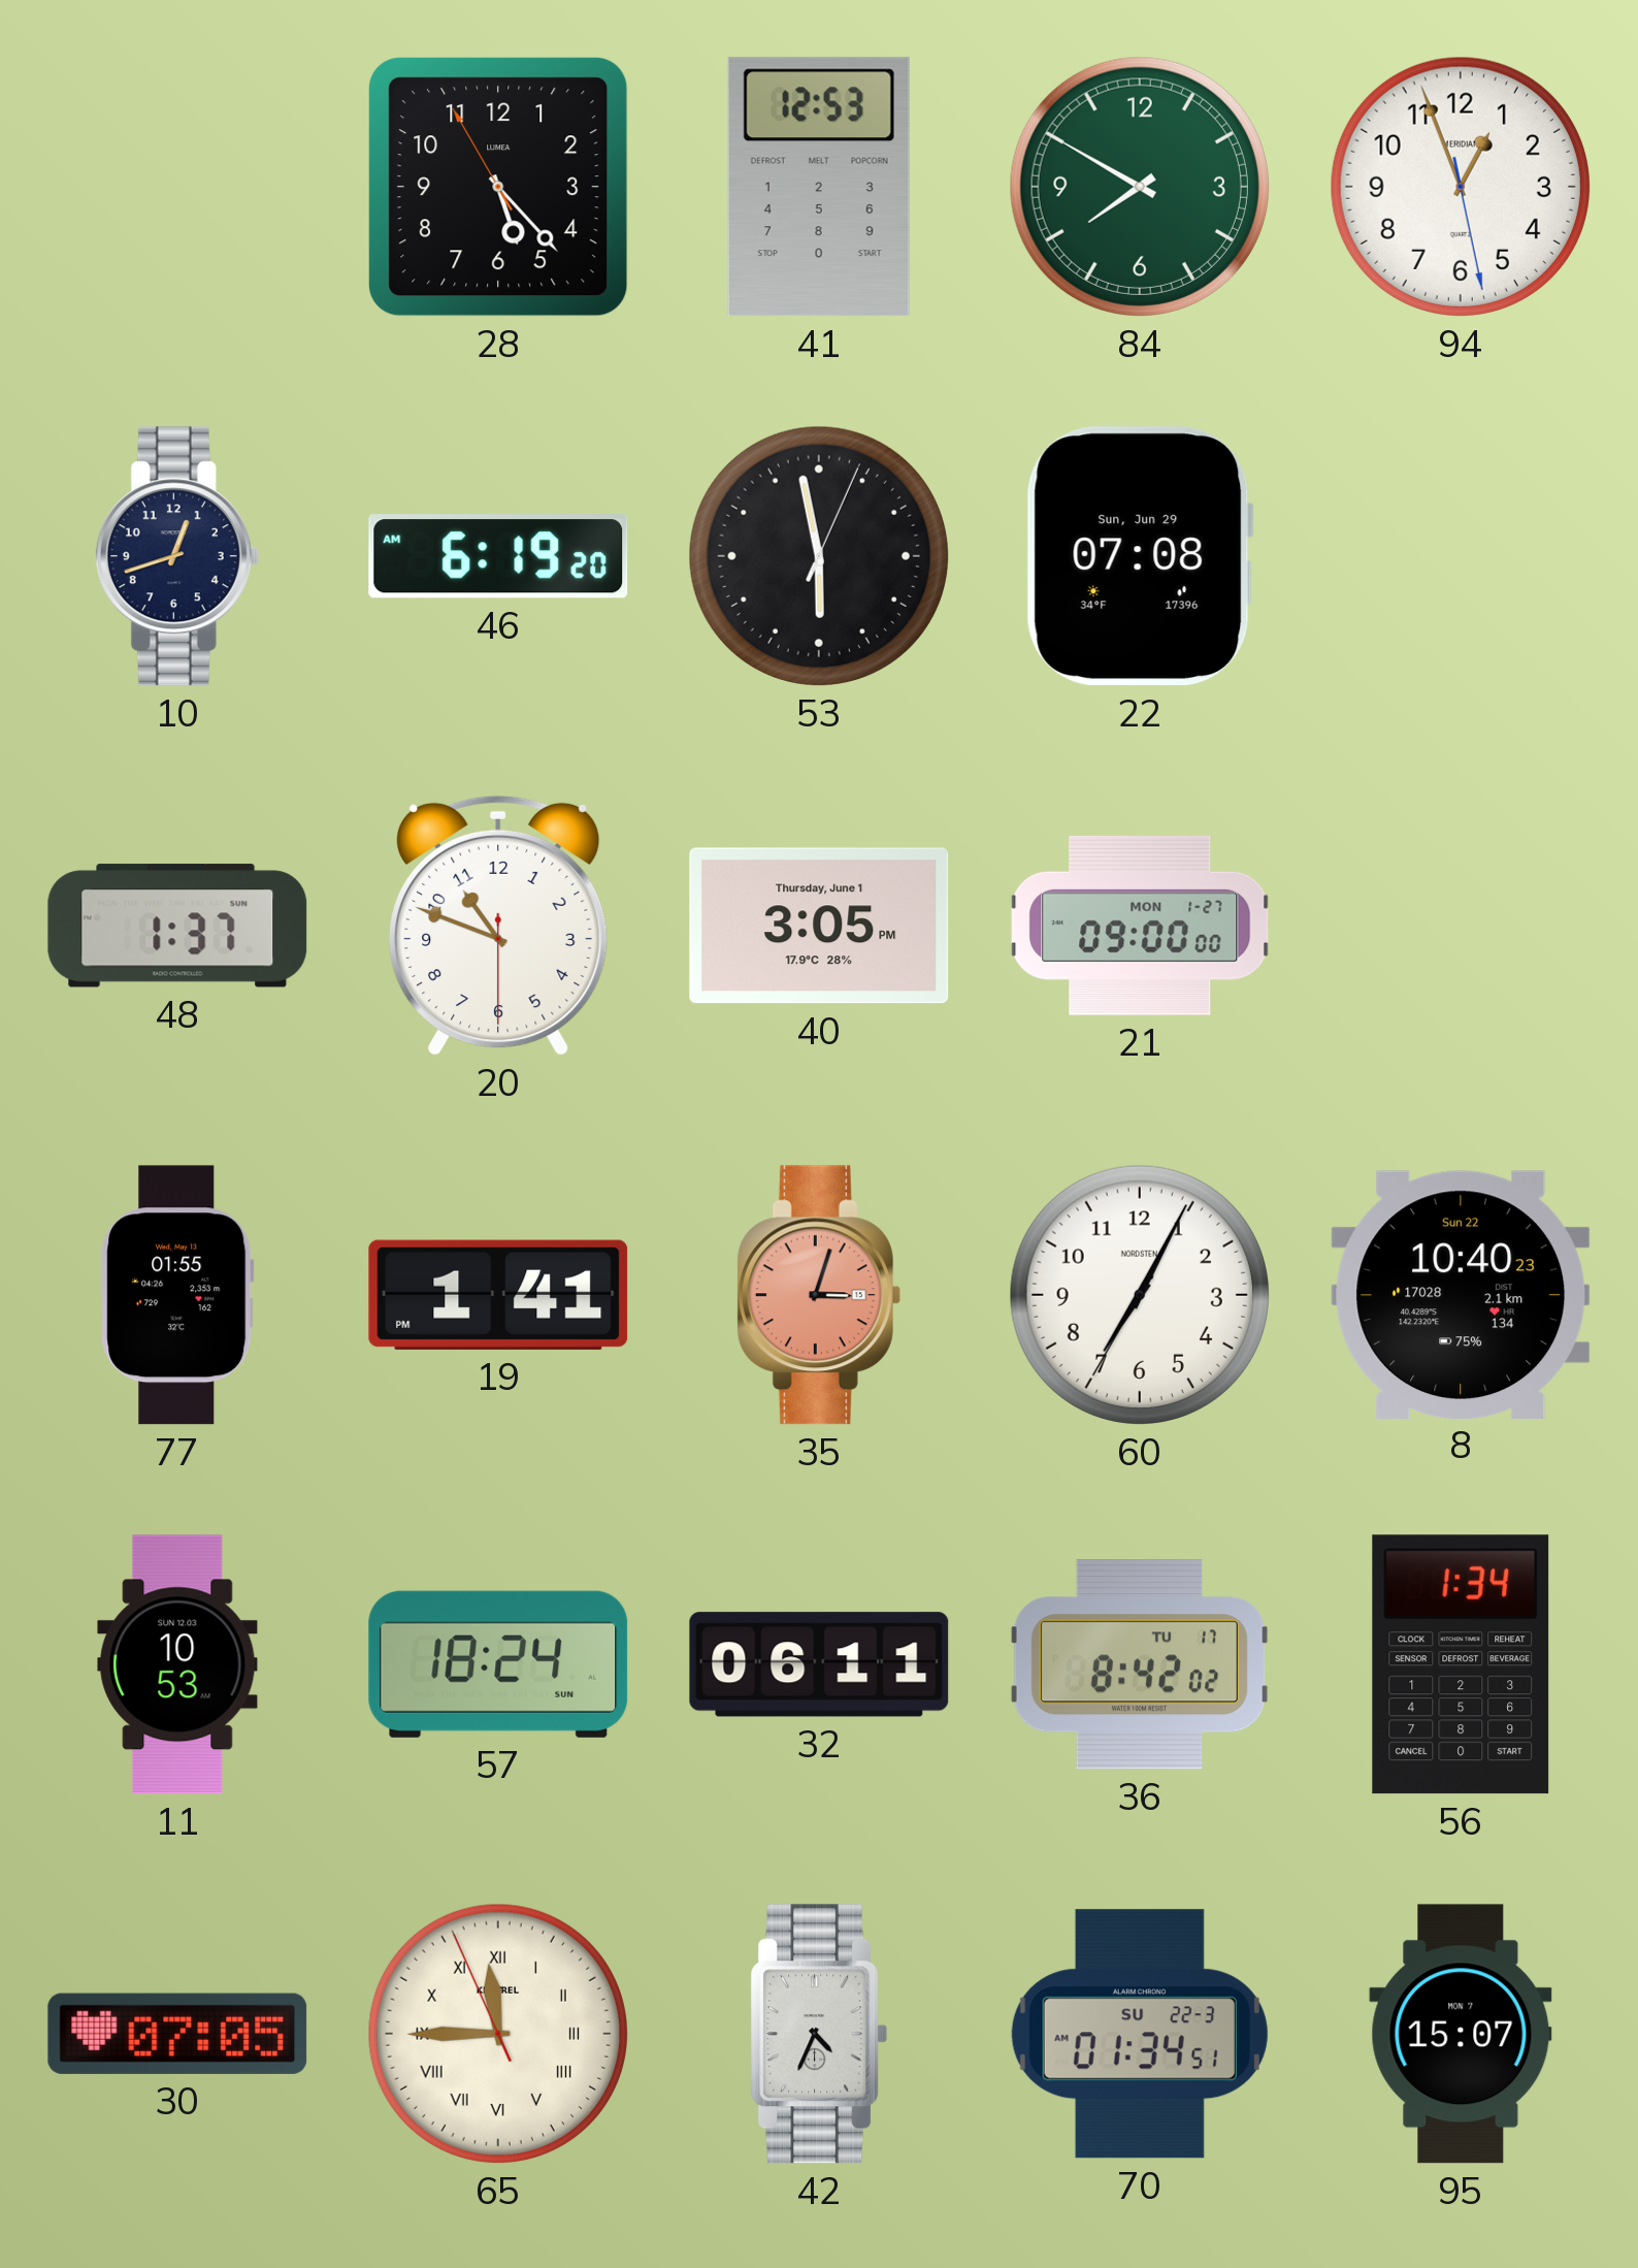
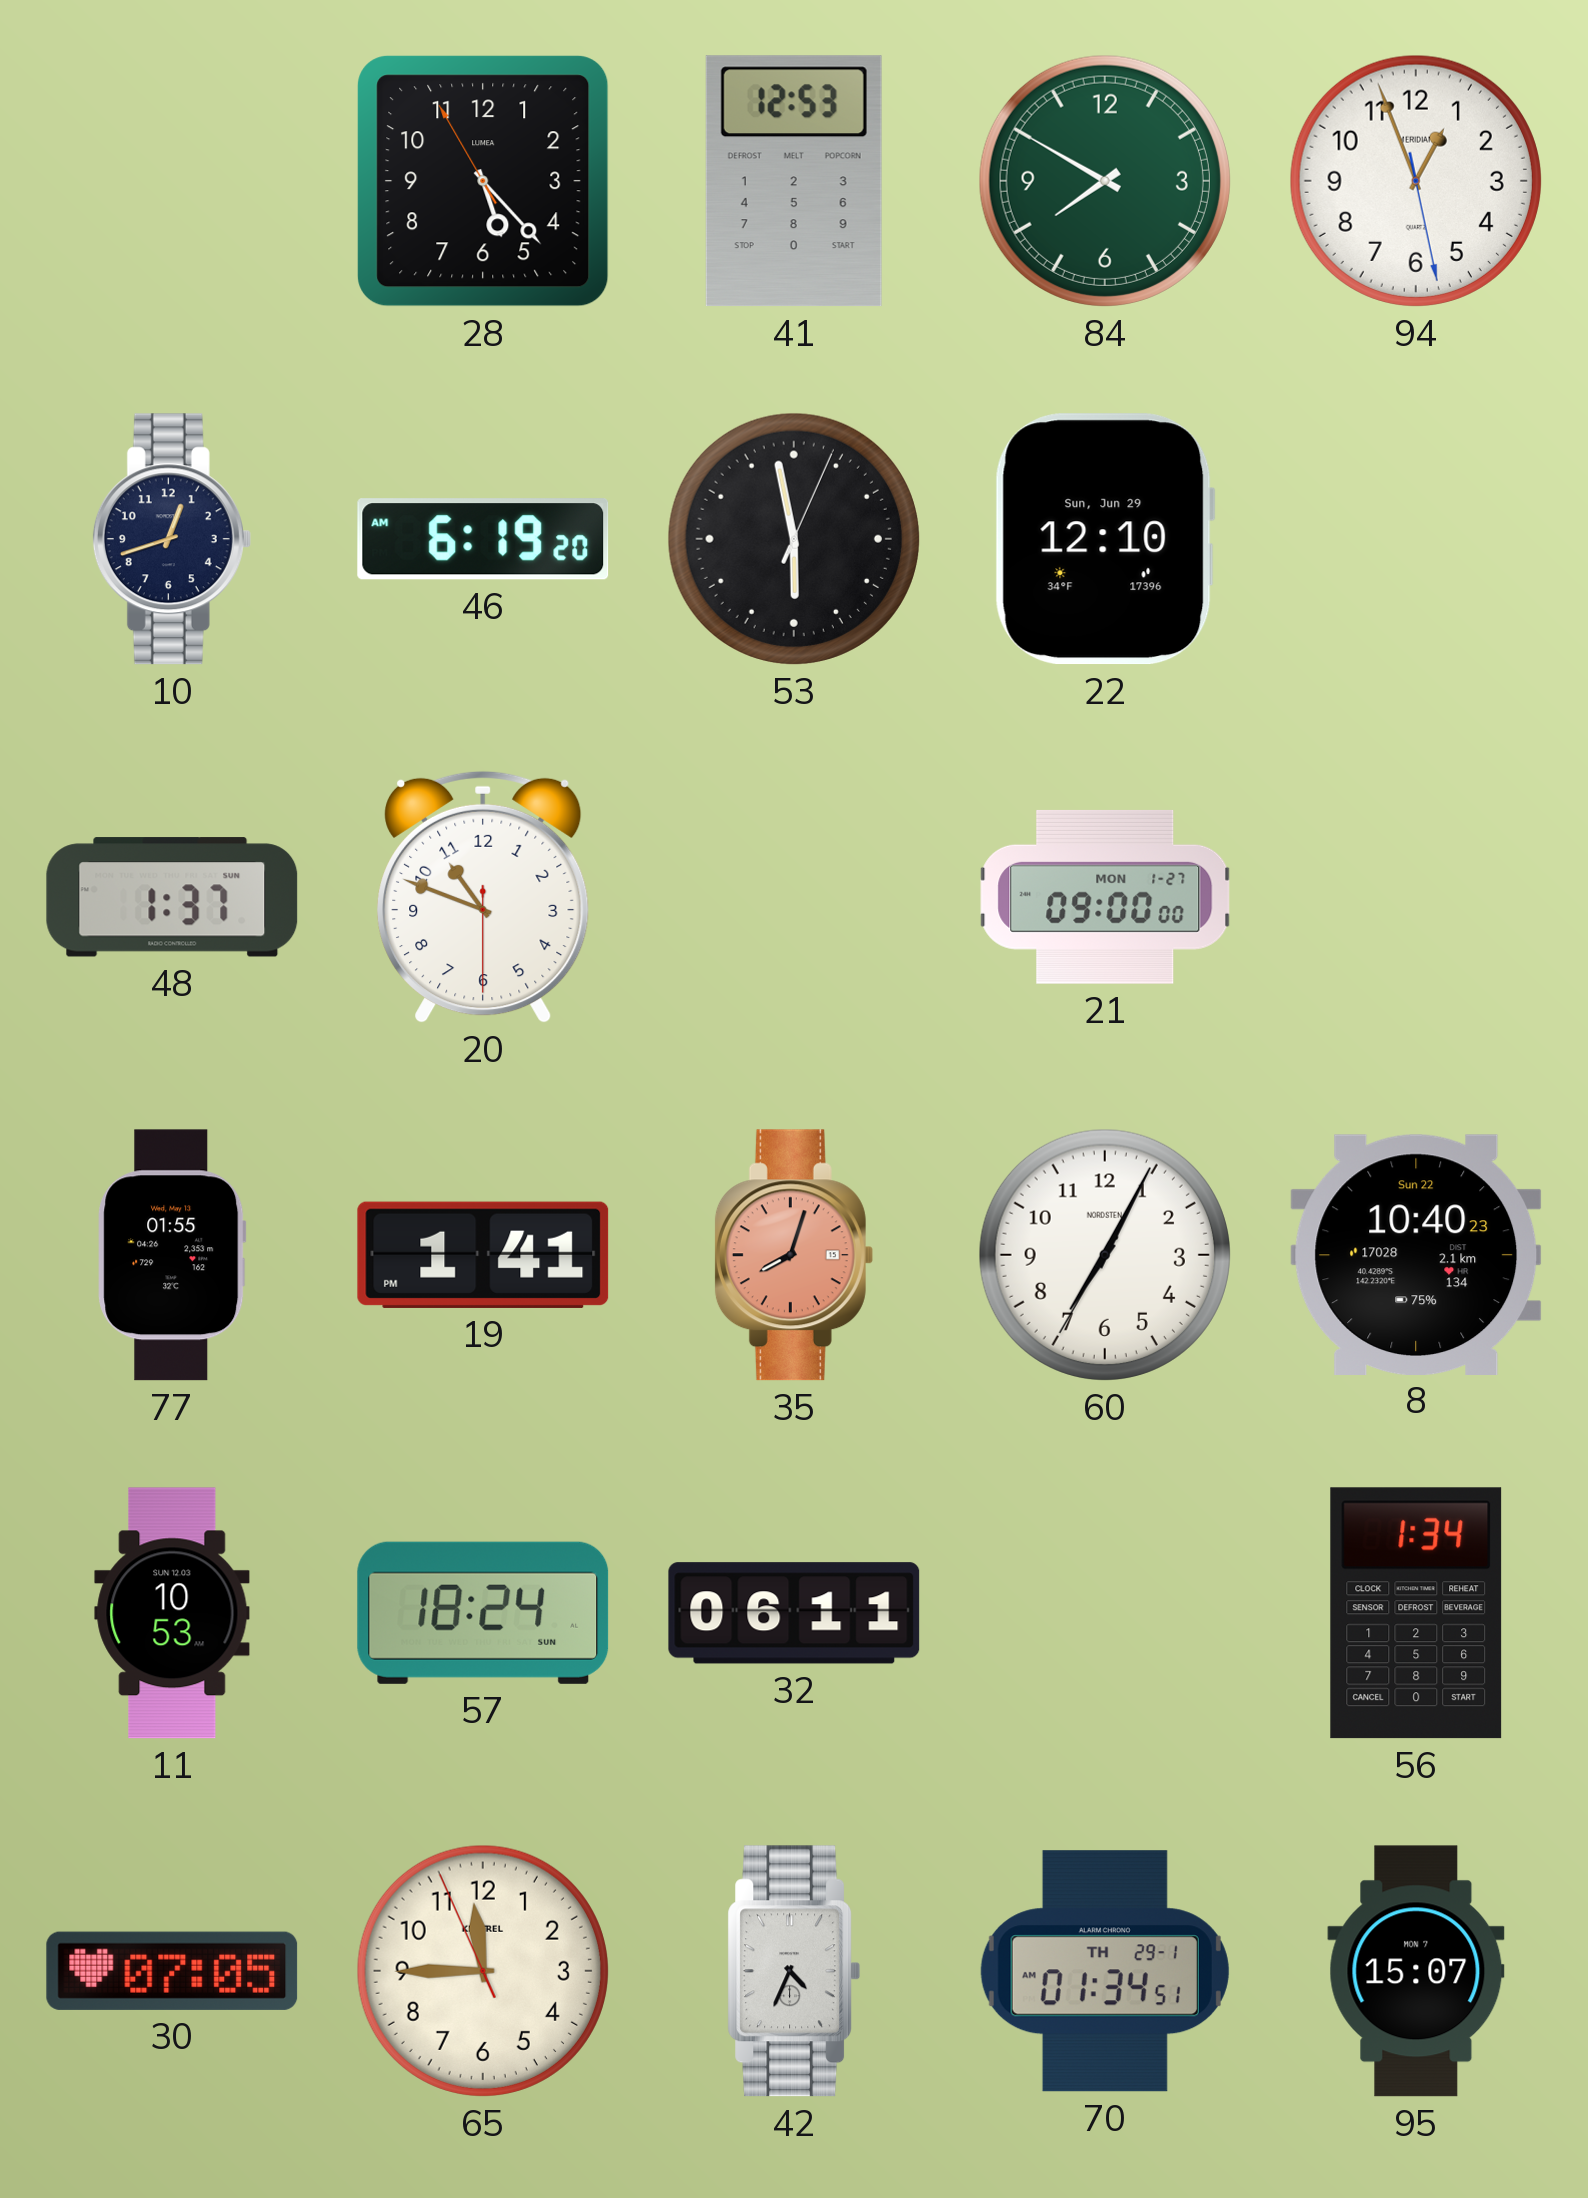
22: 07:08 -> 12:10 (1105, 539)
40: 3:05 -> none (819, 926)
35: 3:03 -> 8:03 (794, 1255)
36: 8:42 -> none (1140, 1664)
65 numerals: Roman -> Arabic (483, 1971)
70 date: SU 22-3 -> TH 29-1 (1105, 1971)
